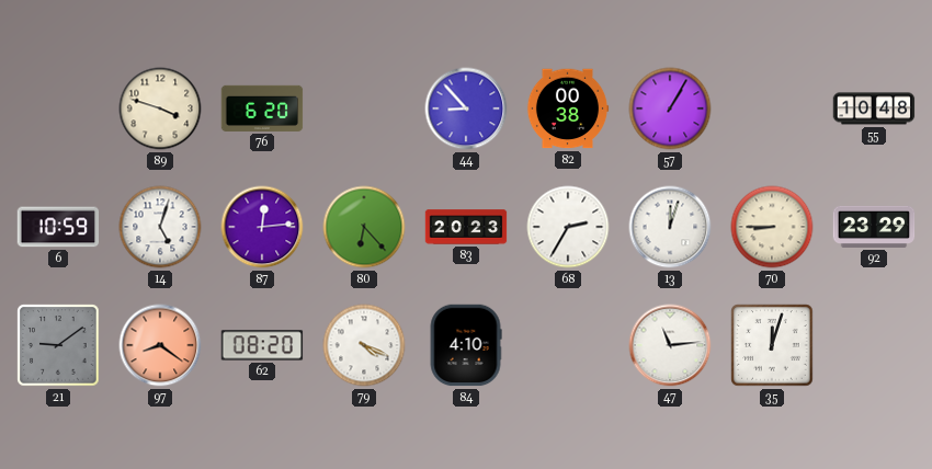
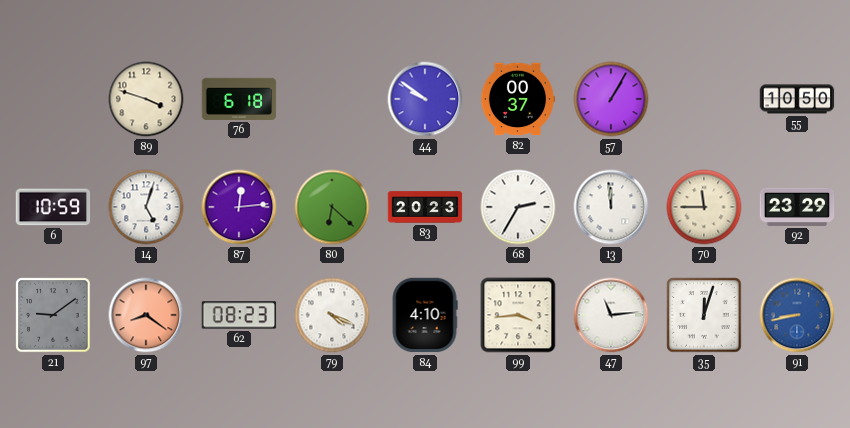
76: 6:20 -> 6:18 (239, 99)
44: 8:53 -> 9:51 (425, 99)
82: 00:38 -> 00:37 (518, 99)
55: 10:48 -> 10:50 (797, 99)
80: 6:23 -> 6:22 (332, 207)
13: 12:03 -> 11:59 (611, 207)
70: 8:45 -> 11:45 (704, 207)
62: 08:20 -> 08:23 (239, 315)
99: none -> 3:44 (518, 315)
91: none -> 8:43 (797, 315)
